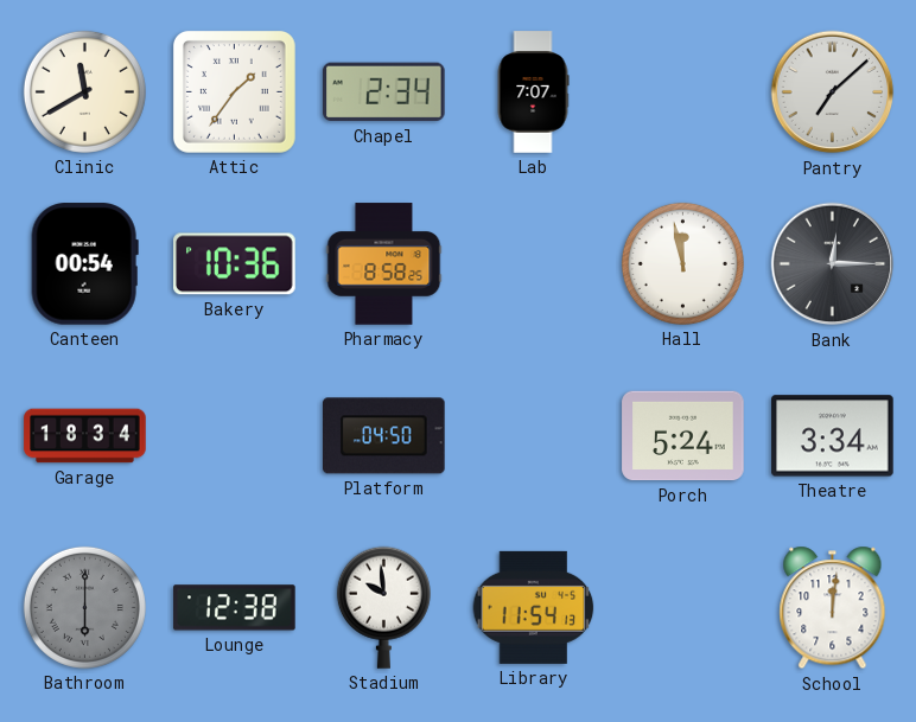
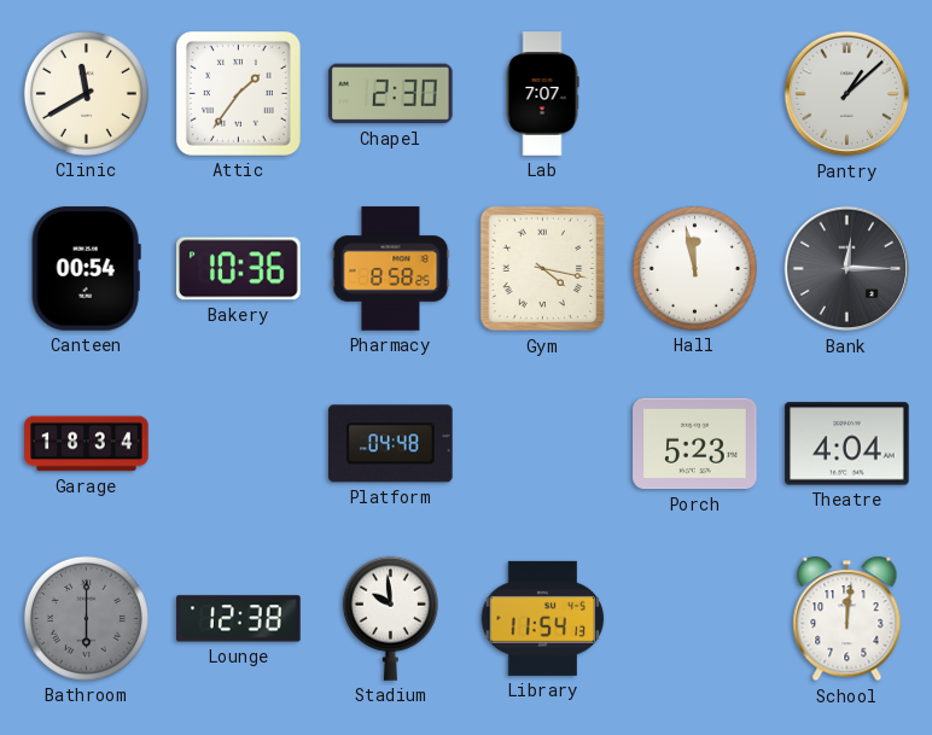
Chapel: 2:34 -> 2:30 (391, 94)
Pantry: 7:08 -> 1:08 (847, 94)
Gym: none -> 4:17 (543, 269)
Platform: 04:50 -> 04:48 (391, 444)
Porch: 5:24 -> 5:23 (695, 444)
Theatre: 3:34 -> 4:04 (847, 444)
